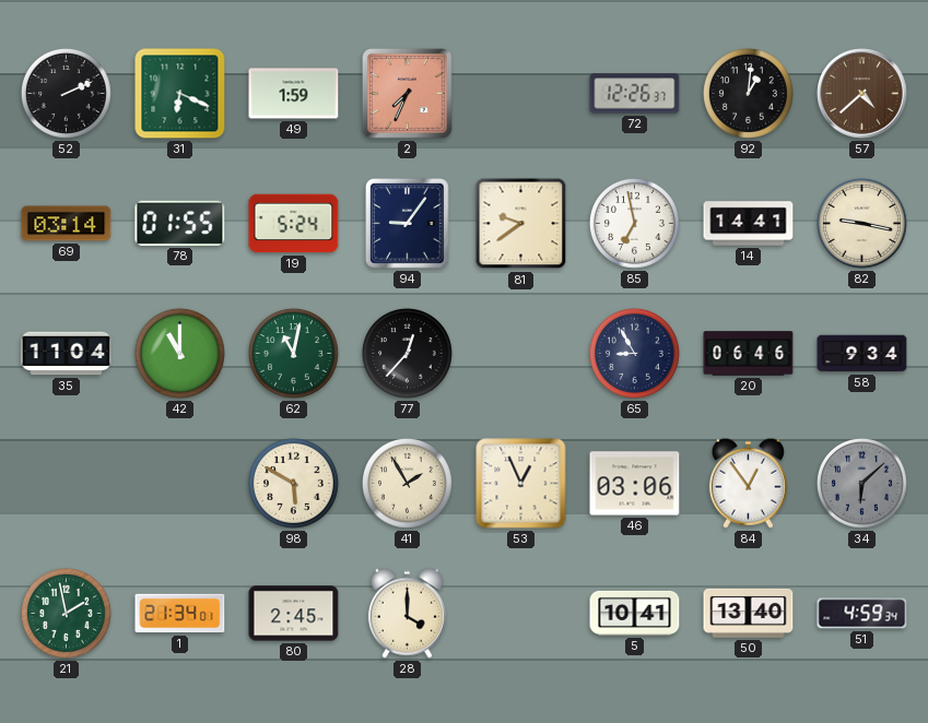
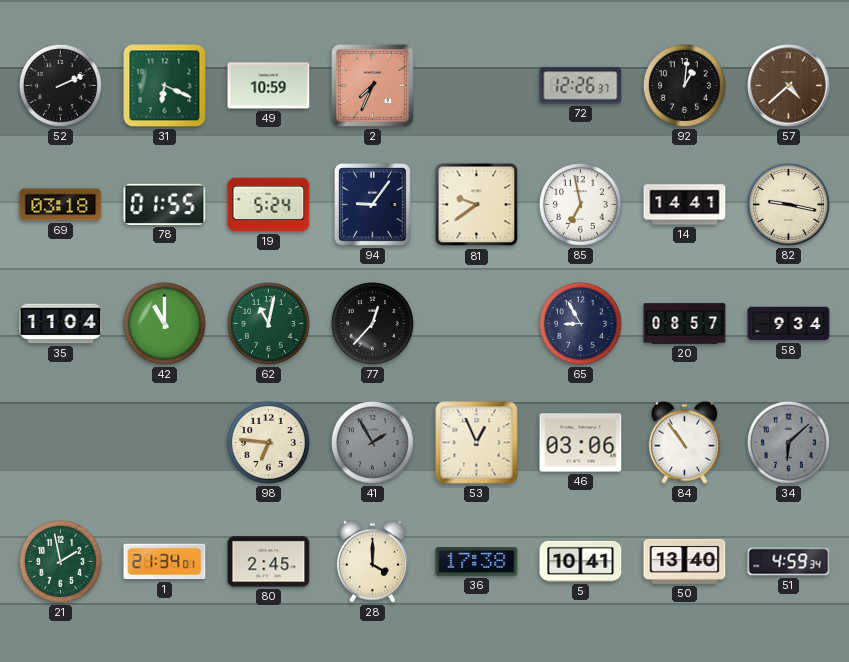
49: 1:59 -> 10:59 (269, 86)
69: 03:14 -> 03:18 (61, 205)
20: 06:46 -> 08:57 (685, 324)
98: 5:50 -> 6:46 (268, 442)
41 dial: cream -> grey (372, 442)
84: 12:54 -> 10:54 (684, 442)
36: none -> 17:38 (477, 562)
